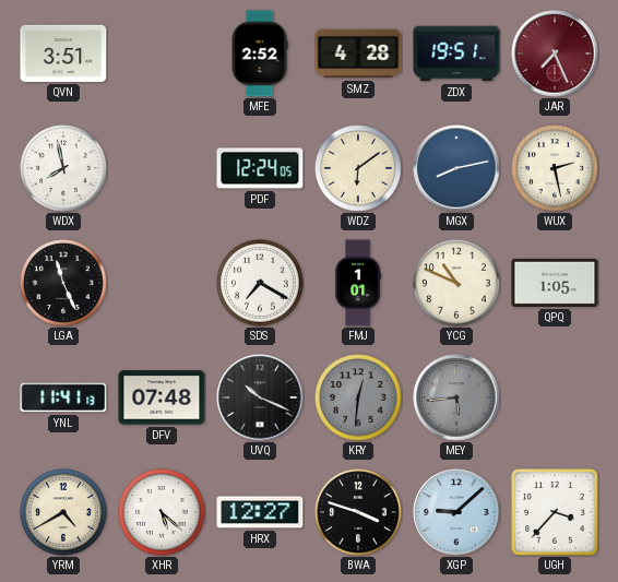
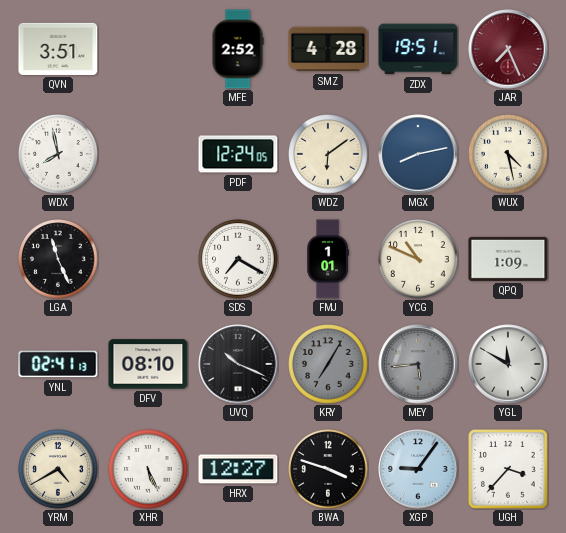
WUX: 2:28 -> 4:28 (508, 154)
QPQ: 1:05 -> 1:09 (508, 259)
YNL: 11:41 -> 02:41 (58, 364)
DFV: 07:48 -> 08:10 (148, 364)
KRY: 12:31 -> 7:05 (328, 364)
YGL: none -> 11:50 (508, 364)
XHR: 5:22 -> 5:26 (148, 469)
XGP: 9:08 -> 9:06 (418, 469)
